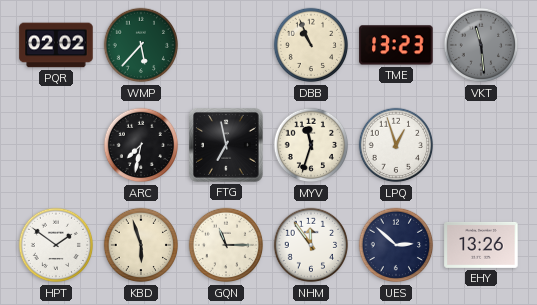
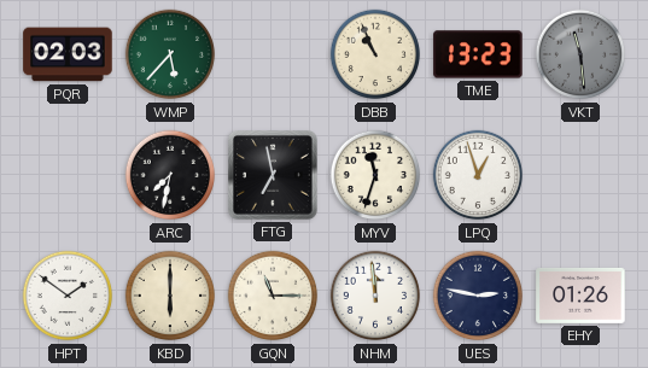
PQR: 02:02 -> 02:03 (68, 54)
KBD: 5:57 -> 6:00 (170, 296)
NHM: 11:54 -> 11:59 (375, 296)
UES: 2:52 -> 2:47 (478, 296)
EHY: 13:26 -> 01:26 (580, 296)
